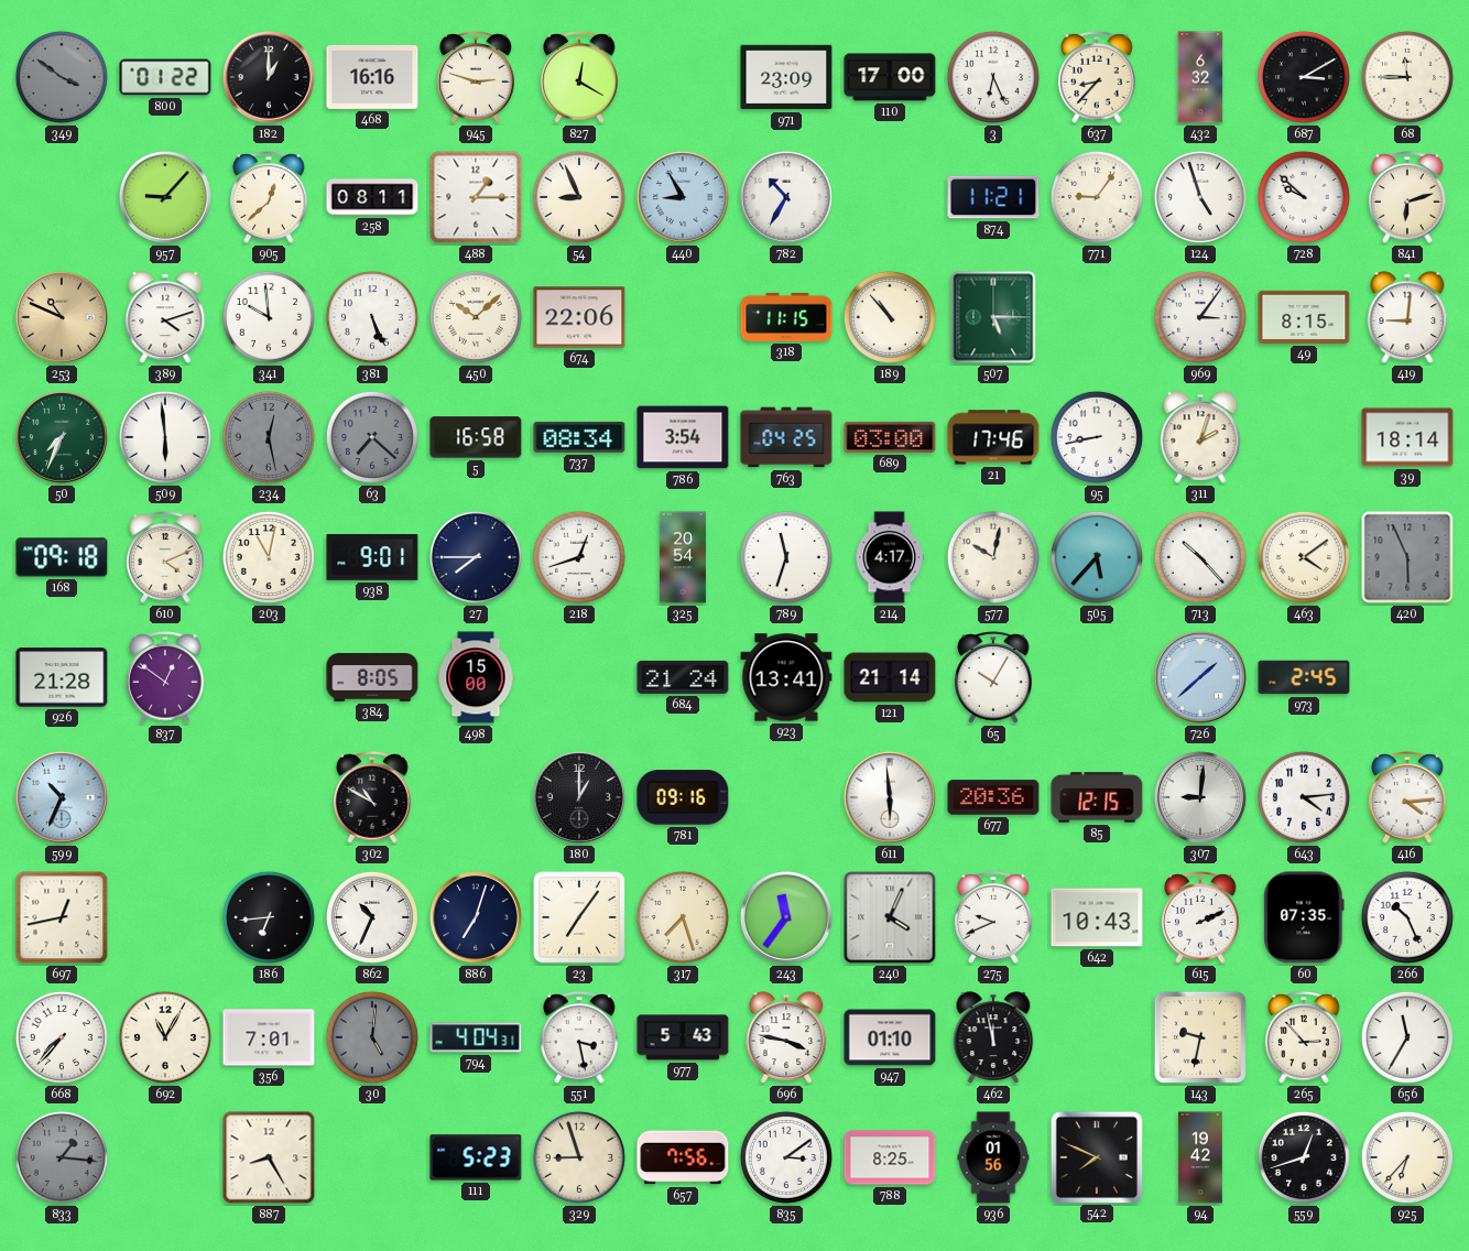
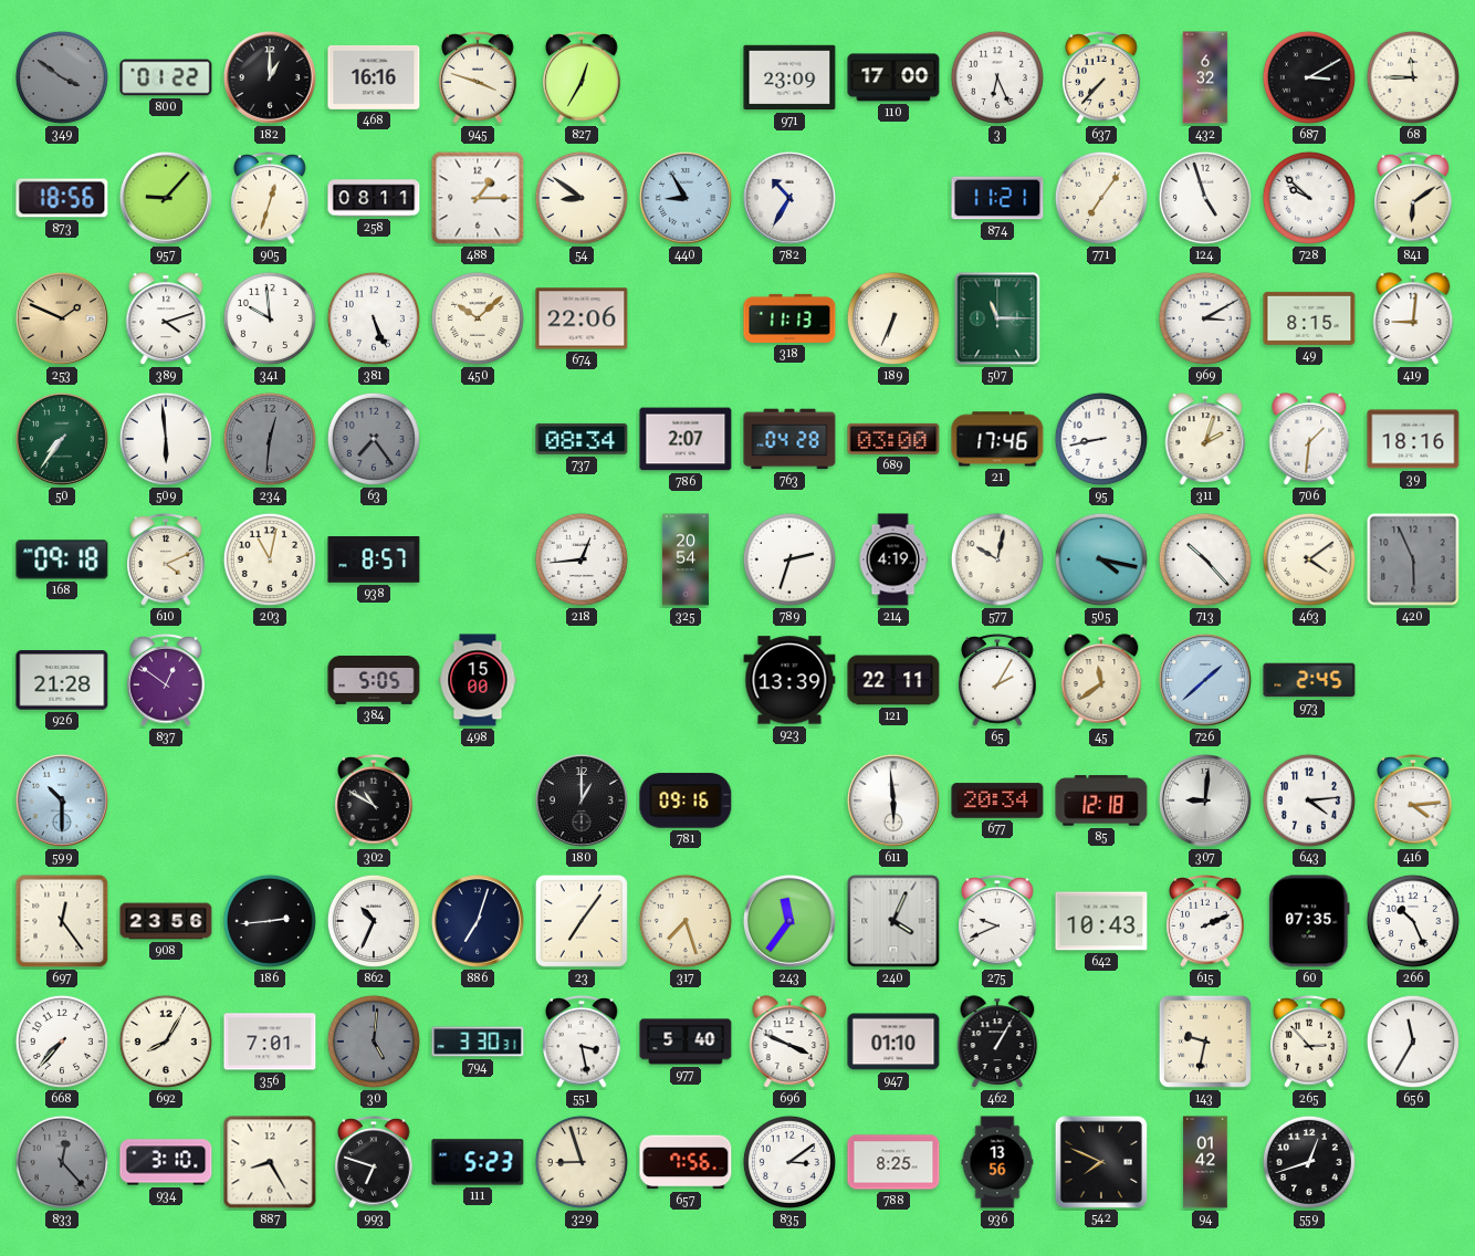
945: 2:48 -> 3:48 (478, 78)
827: 12:20 -> 12:35 (582, 78)
637: 8:37 -> 7:37 (1101, 78)
873: none -> 18:56 (62, 198)
905: 12:38 -> 12:33 (270, 199)
54: 8:56 -> 8:51 (582, 198)
771: 9:06 -> 7:06 (1101, 198)
841: 6:12 -> 6:09 (1413, 199)
253: 10:49 -> 1:49 (62, 318)
318: 11:15 -> 11:13 (789, 318)
189: 10:53 -> 6:34 (893, 318)
507: 5:15 -> 11:15 (997, 318)
969: 3:06 -> 3:10 (1205, 318)
50: 7:34 -> 7:36 (62, 439)
234: 12:28 -> 12:31 (270, 439)
63: 7:22 -> 7:24 (374, 439)
5: 16:58 -> none (476, 437)
786: 3:54 -> 2:07 (686, 439)
763: 04:25 -> 04:28 (789, 439)
706: none -> 1:31 (1309, 439)
39: 18:14 -> 18:16 (1413, 439)
938: 9:01 -> 8:57 (374, 561)
27: 7:45 -> none (476, 557)
218: 12:42 -> 12:44 (582, 559)
789: 11:33 -> 2:33 (789, 559)
214: 4:17 -> 4:19 (893, 559)
505: 5:37 -> 4:17 (1101, 559)
384: 8:05 -> 5:05 (374, 681)
684: 21:24 -> none (683, 677)
923: 13:41 -> 13:39 (789, 680)
121: 21:14 -> 22:11 (893, 680)
65: 10:05 -> 2:05 (997, 681)
45: none -> 11:39 (1101, 680)
599: 10:34 -> 10:30 (62, 800)
677: 20:36 -> 20:34 (997, 800)
85: 12:15 -> 12:18 (1101, 800)
697: 12:43 -> 12:24 (62, 921)
908: none -> 23:56 (166, 921)
186: 6:44 -> 2:44 (270, 921)
692: 11:05 -> 8:05 (166, 1042)
794: 4:04 -> 3:30 (478, 1042)
977: 5:43 -> 5:40 (686, 1042)
696: 3:47 -> 3:49 (789, 1042)
462: 11:58 -> 1:05 (997, 1042)
833: 1:16 -> 12:23 (62, 1162)
934: none -> 3:10 (166, 1162)
993: none -> 6:48 (374, 1163)
936: 01:56 -> 13:56 (997, 1162)
94: 19:42 -> 01:42 (1205, 1162)
925: 6:37 -> none (1407, 1157)
